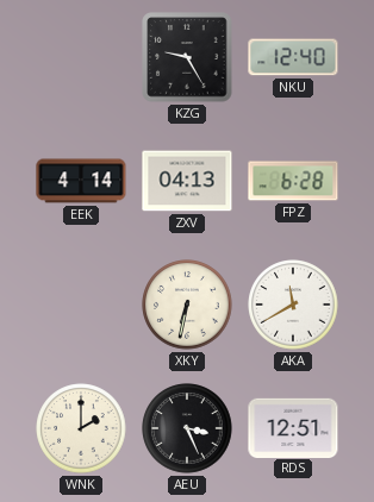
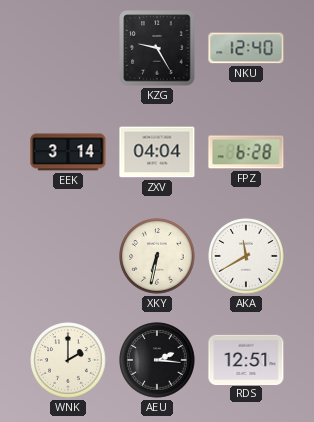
EEK: 4:14 -> 3:14 (68, 152)
ZXV: 04:13 -> 04:04 (157, 152)
AEU: 3:26 -> 2:16 (157, 360)
